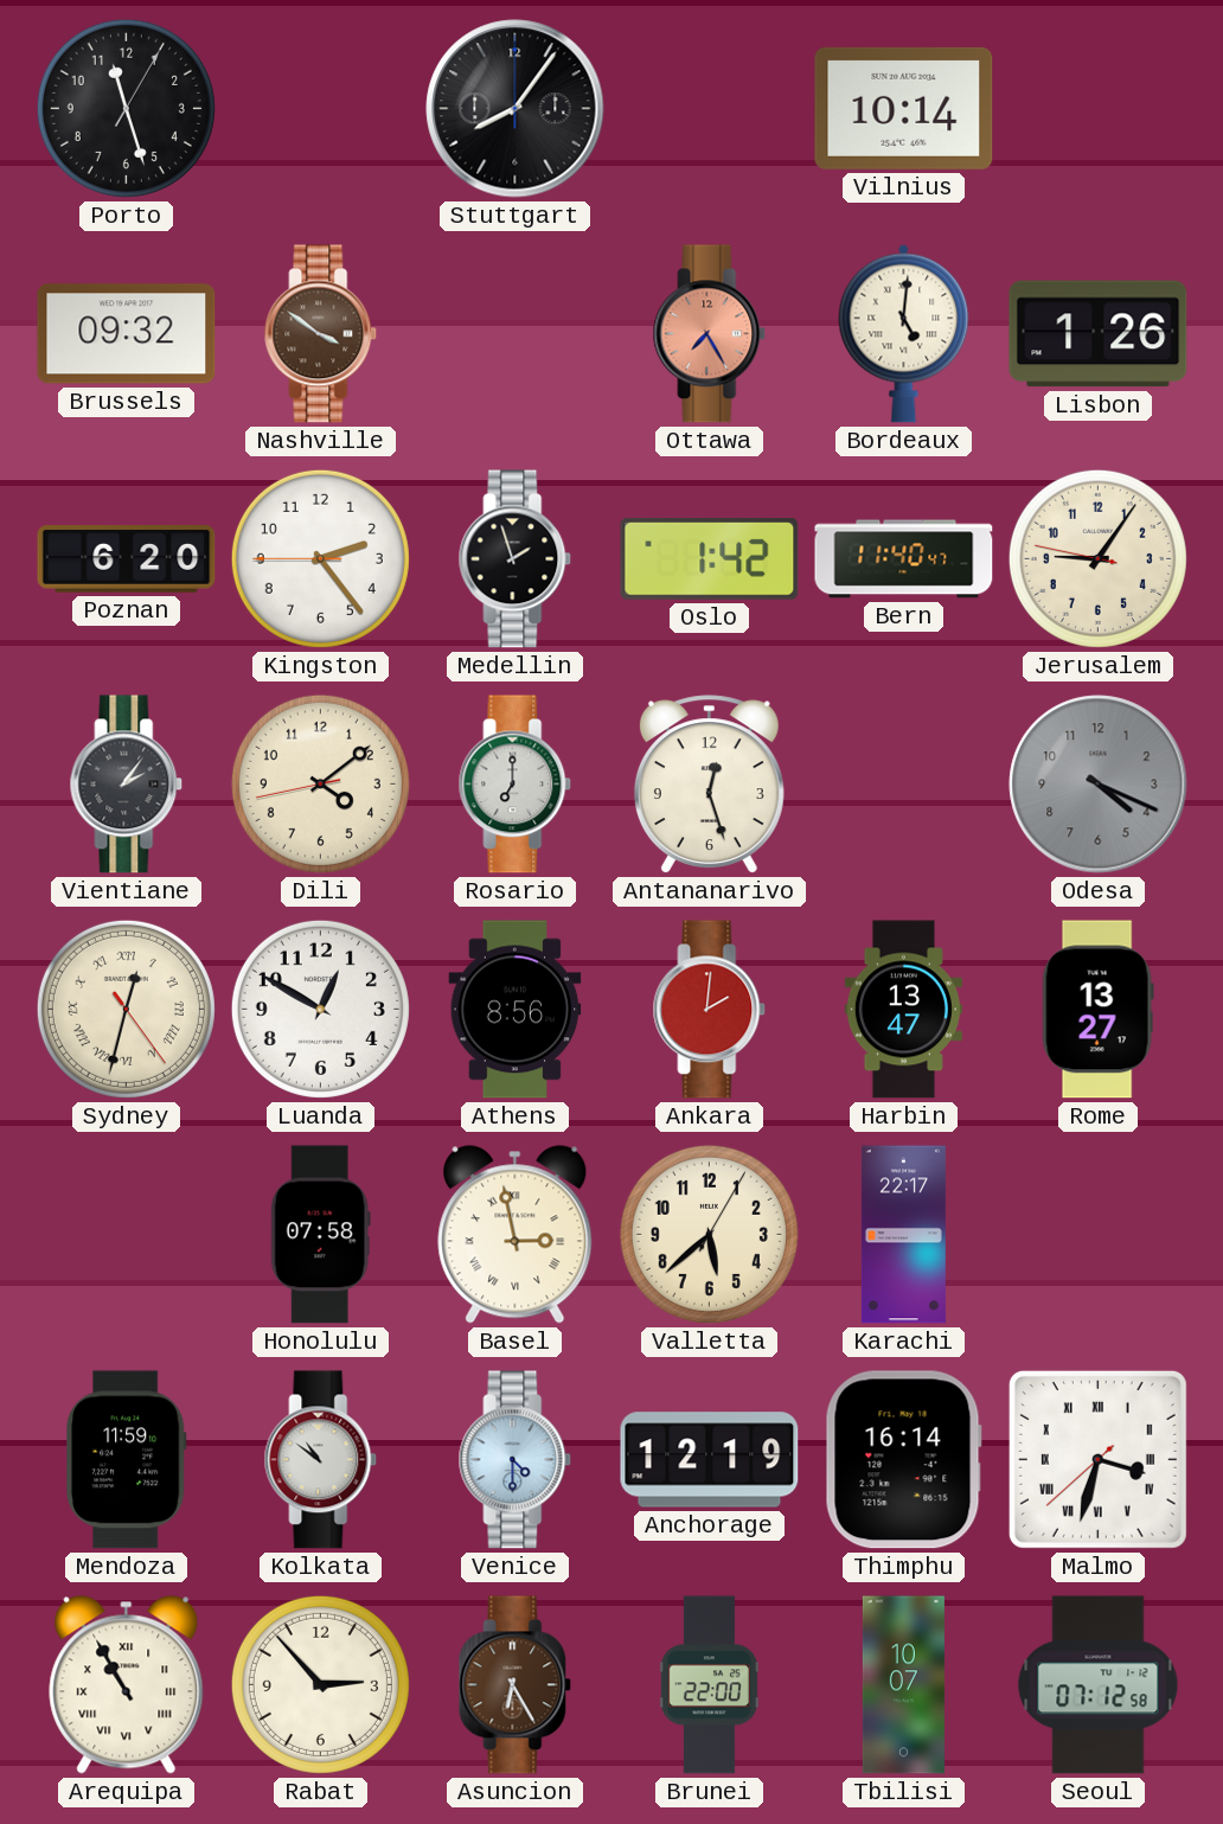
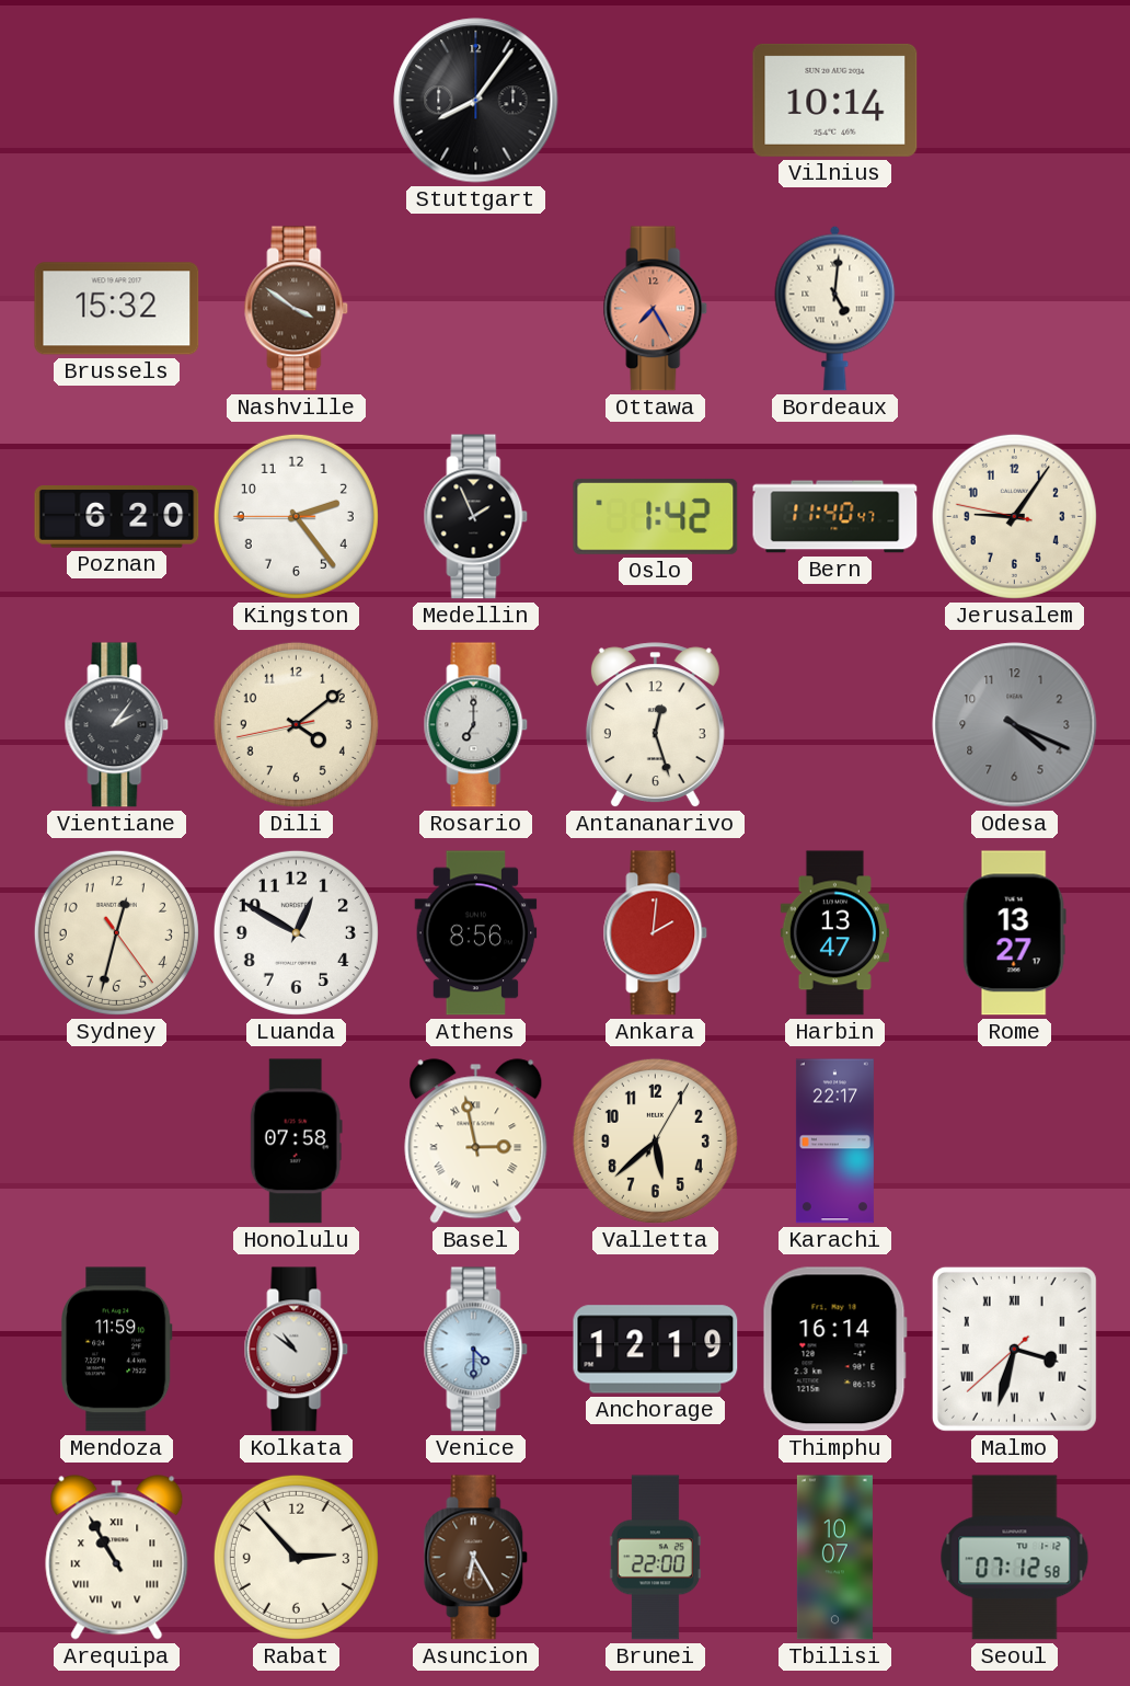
Porto: 11:27 -> none (126, 108)
Brussels: 09:32 -> 15:32 (117, 309)
Lisbon: 1:26 -> none (1099, 334)
Medellin: 1:57 -> 1:56 (476, 517)
Sydney numerals: Roman -> Arabic (116, 932)
